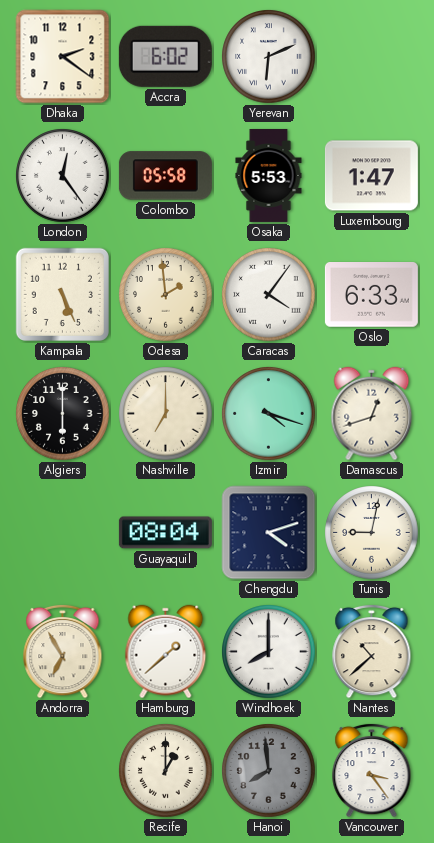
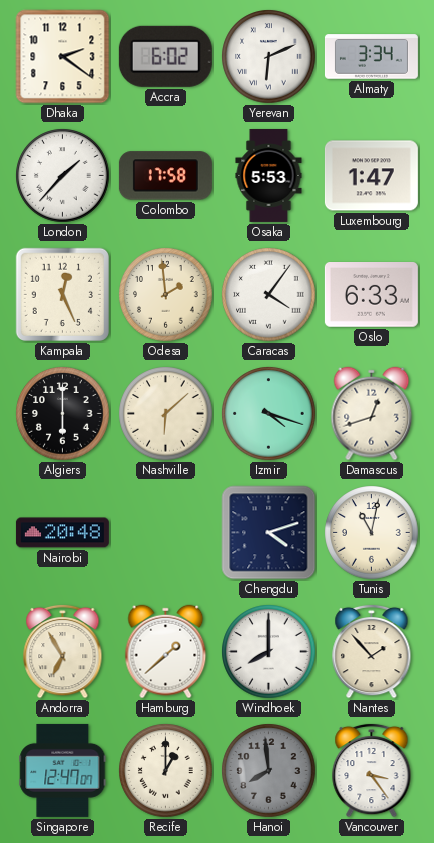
Almaty: none -> 3:34 (371, 57)
London: 12:24 -> 1:37 (63, 176)
Colombo: 05:58 -> 17:58 (165, 176)
Kampala: 5:26 -> 12:26 (62, 294)
Nashville: 7:00 -> 6:08 (166, 414)
Nairobi: none -> 20:48 (62, 533)
Guayaquil: 08:04 -> none (165, 533)
Tunis: 9:02 -> 11:02 (372, 533)
Nantes: 10:38 -> 1:53 (372, 651)
Singapore: none -> 12:47 (63, 770)
